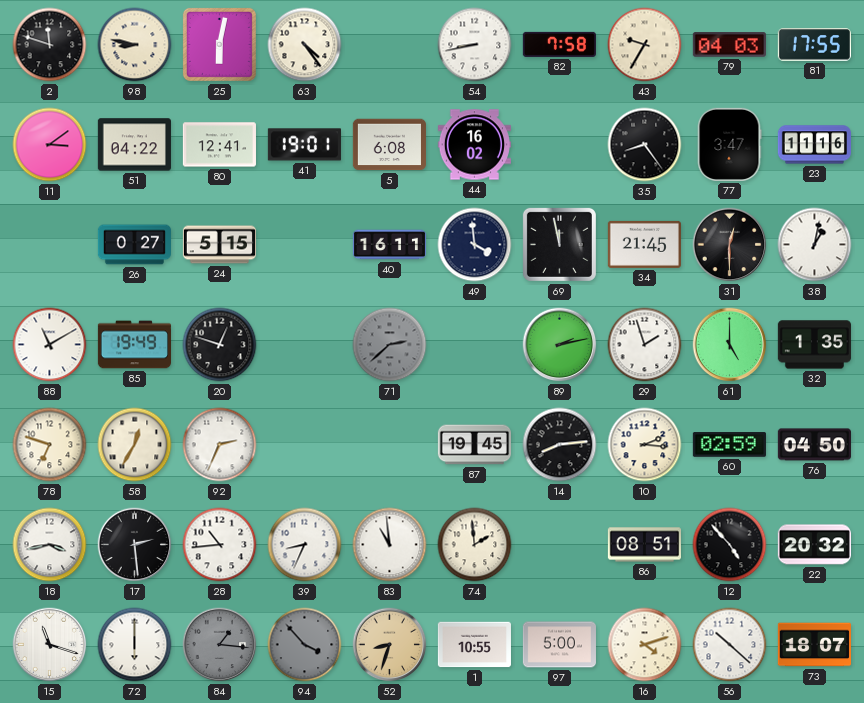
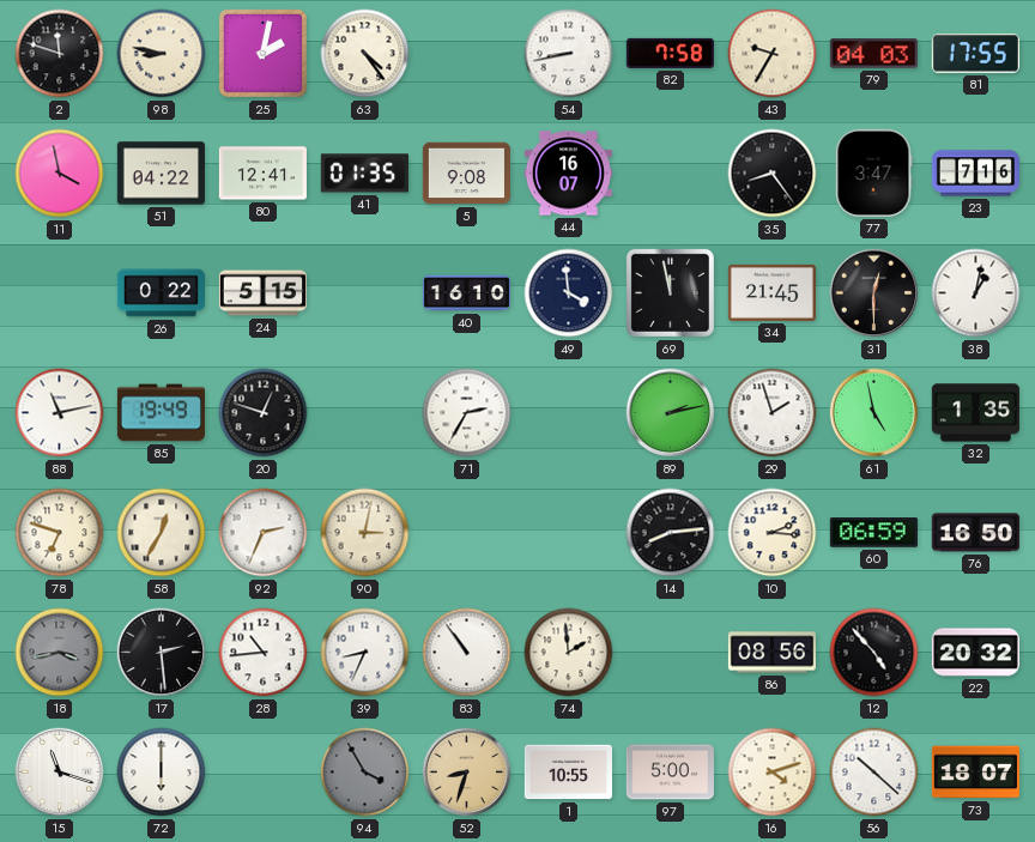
25: 6:02 -> 2:02 (262, 53)
11: 3:09 -> 3:58 (60, 174)
41: 19:01 -> 01:35 (364, 174)
5: 6:08 -> 9:08 (466, 174)
44: 16:02 -> 16:07 (568, 174)
23: 11:16 -> 7:16 (975, 174)
26: 0:27 -> 0:22 (161, 293)
40: 16:11 -> 16:10 (466, 293)
88: 11:10 -> 11:13 (60, 413)
71: 2:38 -> 2:35 (467, 413)
71 dial: grey -> white (467, 413)
61: 5:00 -> 4:58 (874, 413)
90: none -> 3:02 (365, 533)
87: 19:45 -> none (474, 445)
60: 02:59 -> 06:59 (873, 533)
76: 04:50 -> 16:50 (975, 533)
18 dial: white -> grey (60, 653)
83: 10:59 -> 10:54 (467, 653)
86: 08:51 -> 08:56 (771, 653)
84: 1:16 -> none (220, 645)
94: 3:53 -> 3:55 (365, 773)
